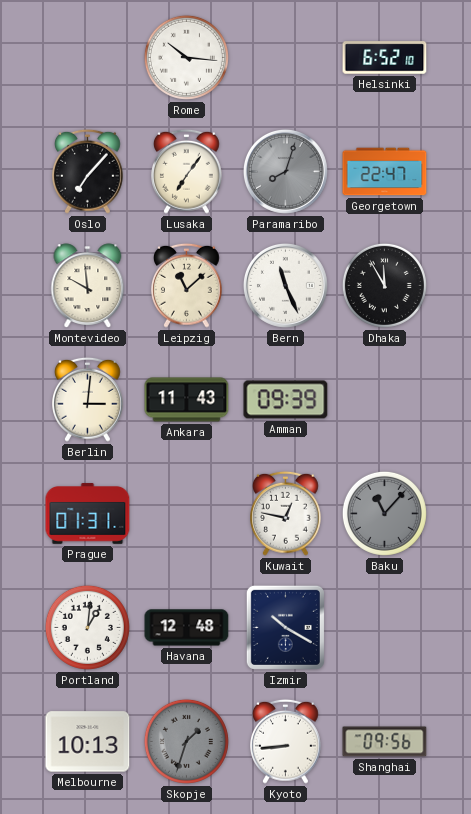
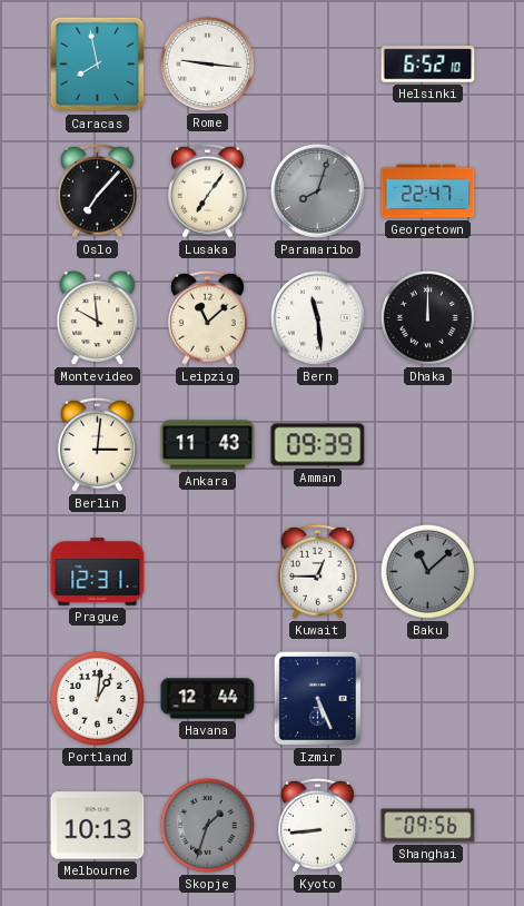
Caracas: none -> 7:58 (98, 65)
Rome: 10:16 -> 9:16 (207, 63)
Bern: 11:26 -> 11:29 (317, 317)
Dhaka: 11:55 -> 12:00 (427, 317)
Prague: 01:31 -> 12:31 (98, 572)
Kuwait: 12:47 -> 12:45 (318, 571)
Baku: 11:07 -> 11:08 (427, 571)
Havana: 12:48 -> 12:44 (208, 699)
Izmir: 10:20 -> 5:26 (317, 698)
